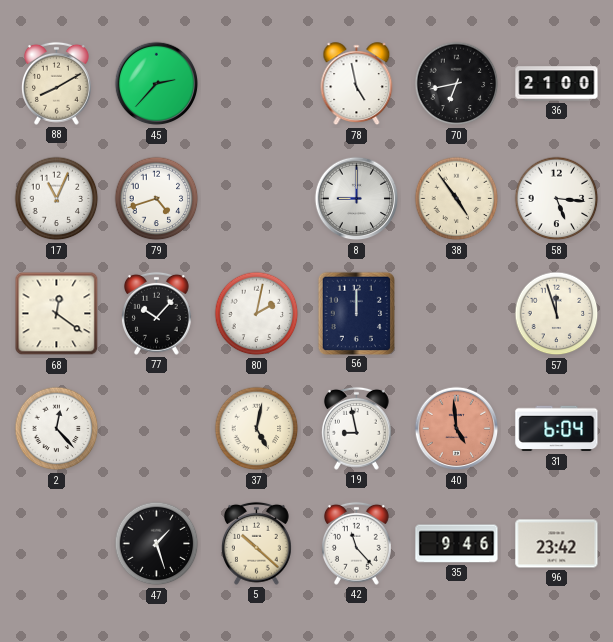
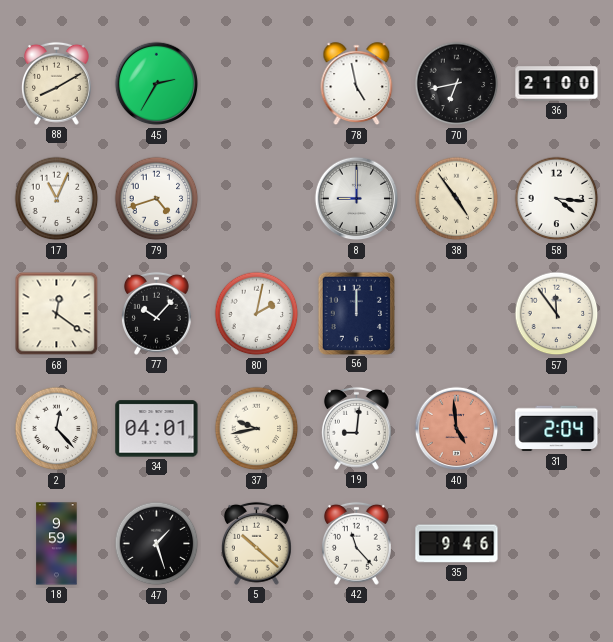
45: 2:37 -> 2:35 (157, 84)
58: 5:16 -> 4:16 (557, 199)
57: 11:57 -> 11:54 (557, 314)
34: none -> 04:01 (157, 429)
37: 5:02 -> 9:43 (257, 429)
19: 8:58 -> 9:01 (356, 428)
31: 6:04 -> 2:04 (557, 429)
18: none -> 9:59 (57, 544)
96: 23:42 -> none (557, 544)
